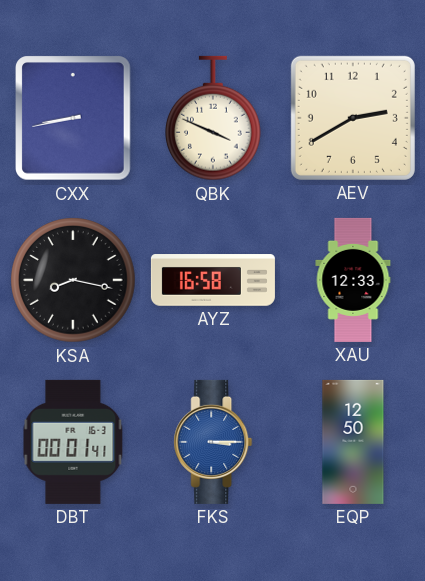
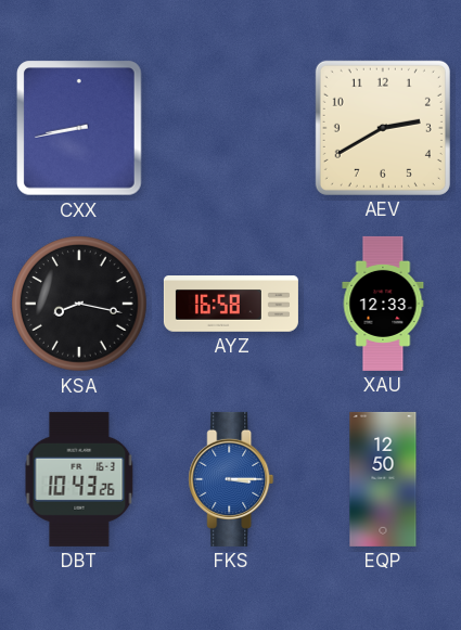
QBK: 3:49 -> none (214, 118)
DBT: 00:01 -> 10:43 (79, 479)
